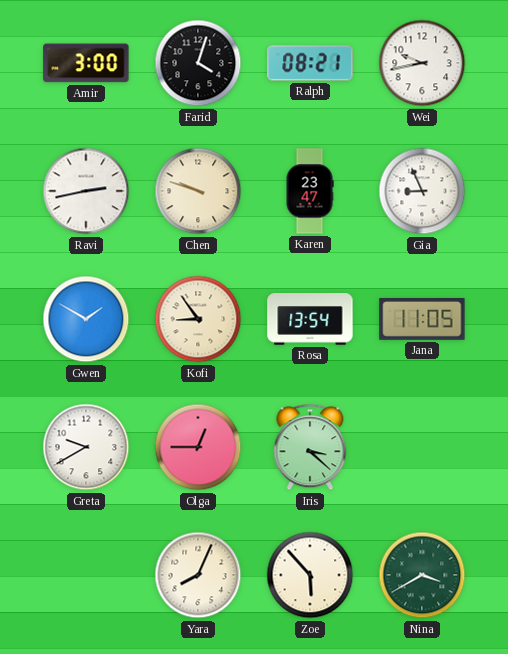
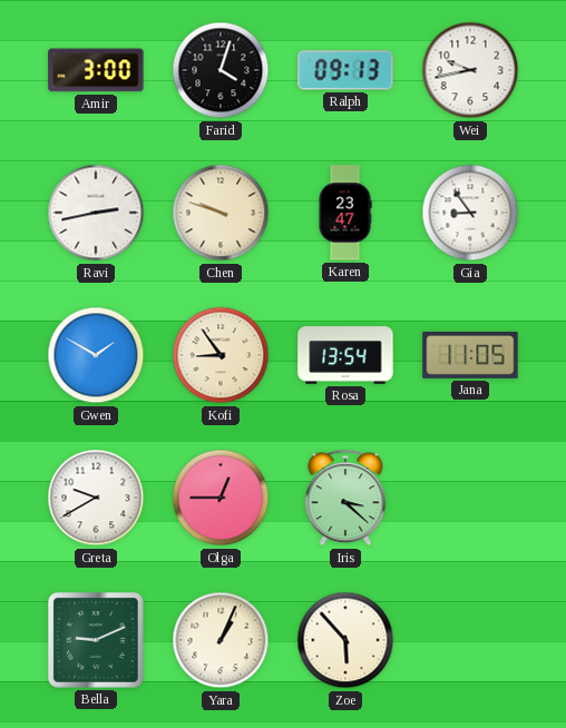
Ralph: 08:21 -> 09:13 (345, 70)
Gia: 8:56 -> 8:54 (470, 213)
Bella: none -> 9:11 (96, 640)
Yara: 8:04 -> 1:04 (221, 640)
Nina: 3:40 -> none (422, 575)
